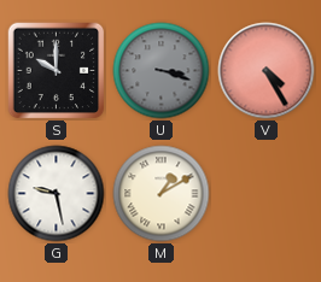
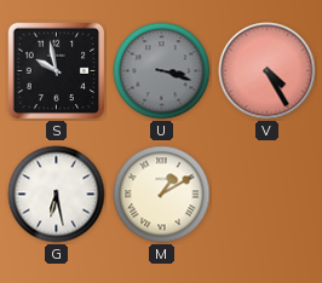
S: 10:00 -> 9:58 (57, 71)
G: 9:28 -> 6:28 (57, 195)
